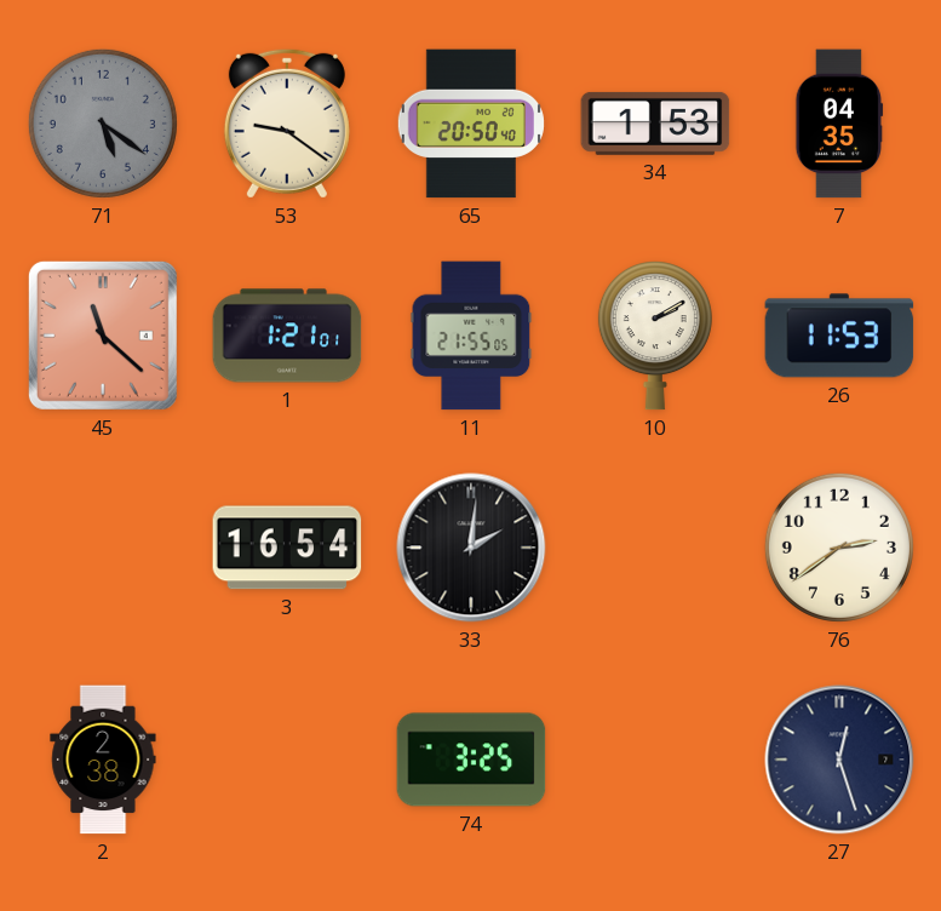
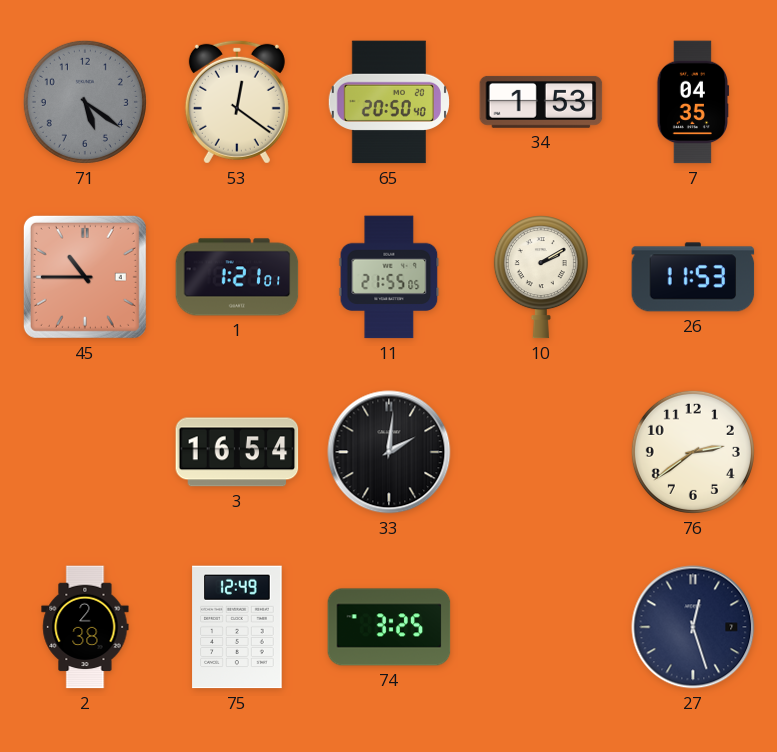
53: 9:21 -> 12:21 (237, 102)
45: 11:22 -> 10:45 (85, 277)
75: none -> 12:49 (237, 627)
